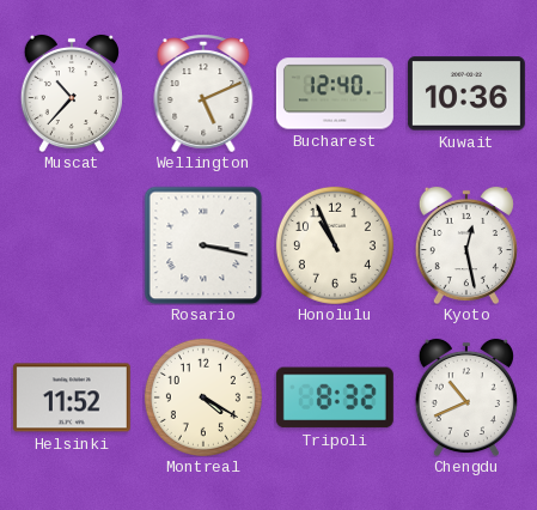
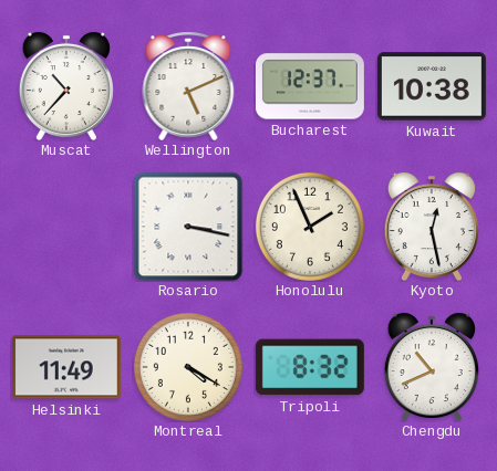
Bucharest: 12:40 -> 12:37 (310, 86)
Kuwait: 10:36 -> 10:38 (432, 86)
Honolulu: 10:56 -> 1:56 (310, 227)
Helsinki: 11:52 -> 11:49 (66, 367)
